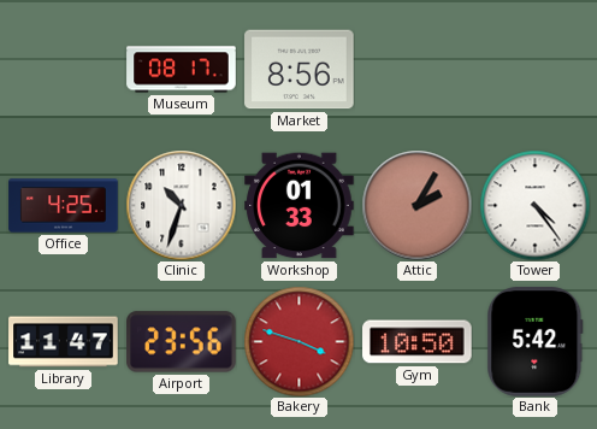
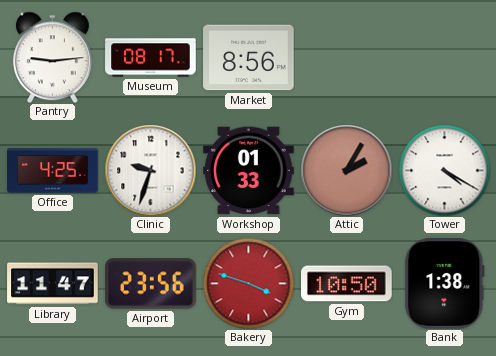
Pantry: none -> 9:14 (52, 57)
Clinic: 10:33 -> 9:33 (150, 170)
Tower: 4:24 -> 4:20 (444, 170)
Bank: 5:42 -> 1:38 (445, 284)
